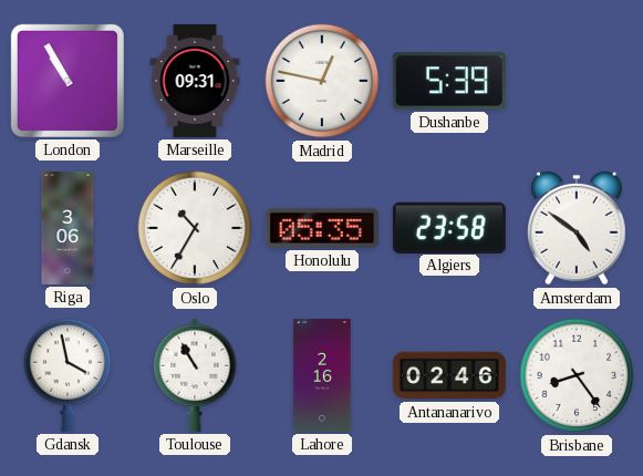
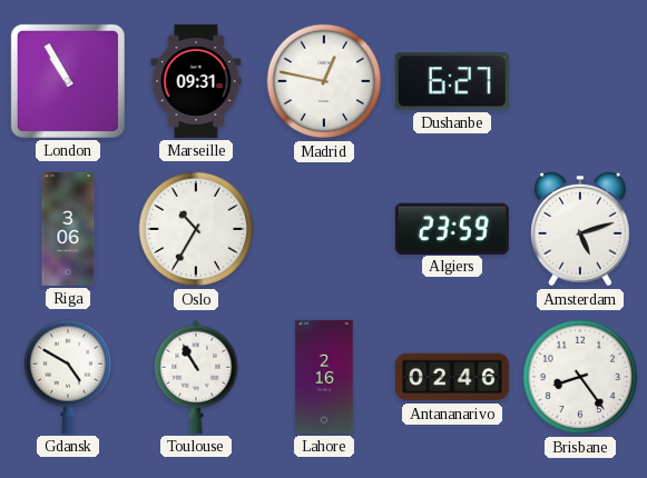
Dushanbe: 5:39 -> 6:27 (452, 81)
Honolulu: 05:35 -> none (322, 228)
Algiers: 23:58 -> 23:59 (452, 228)
Amsterdam: 4:51 -> 5:12 (581, 229)
Gdansk: 3:58 -> 4:50 (68, 377)
